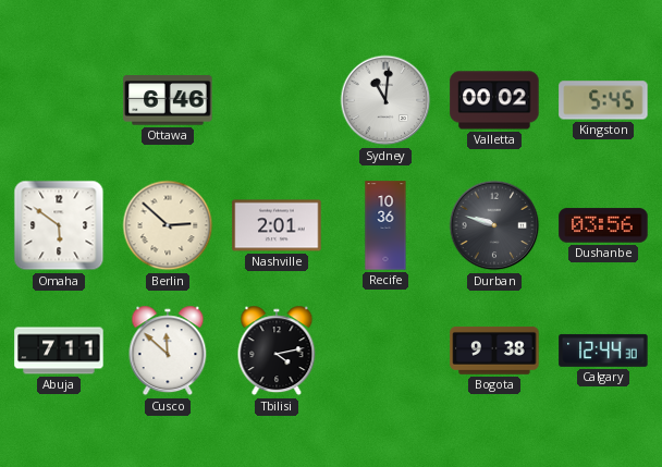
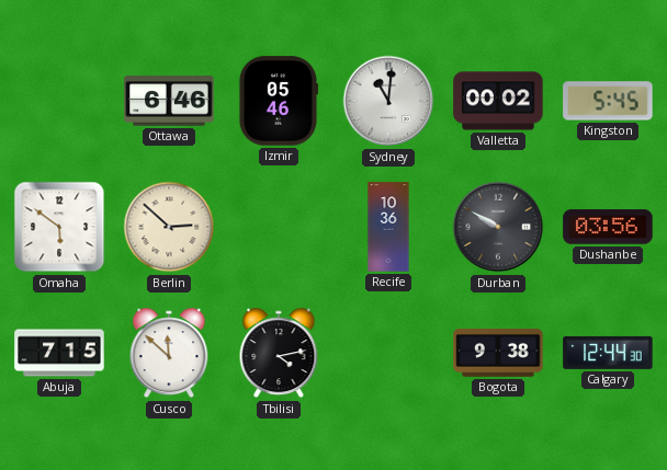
Izmir: none -> 05:46 (278, 101)
Nashville: 2:01 -> none (277, 225)
Durban: 9:48 -> 9:50 (498, 227)
Abuja: 7:11 -> 7:15 (59, 353)
